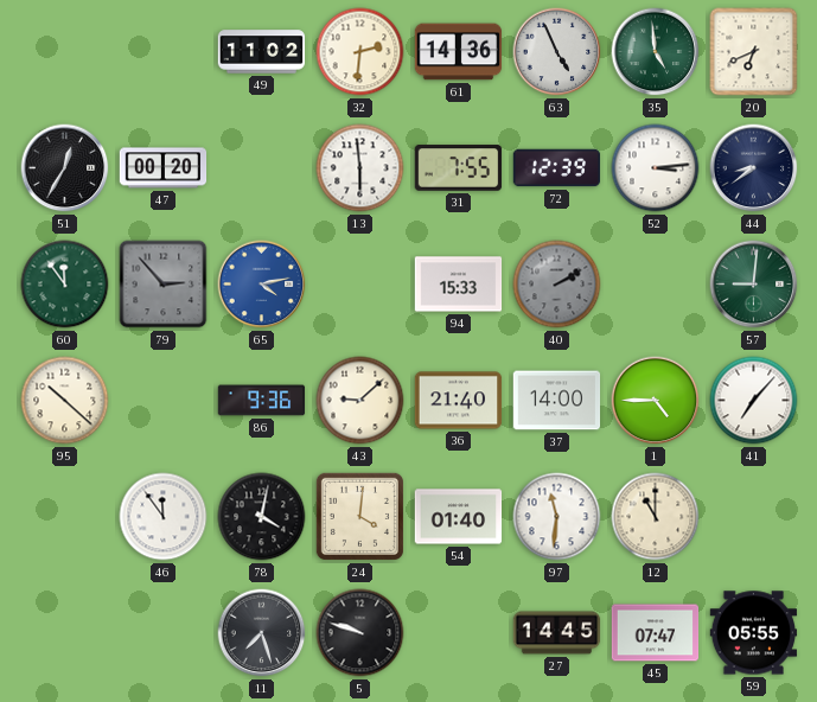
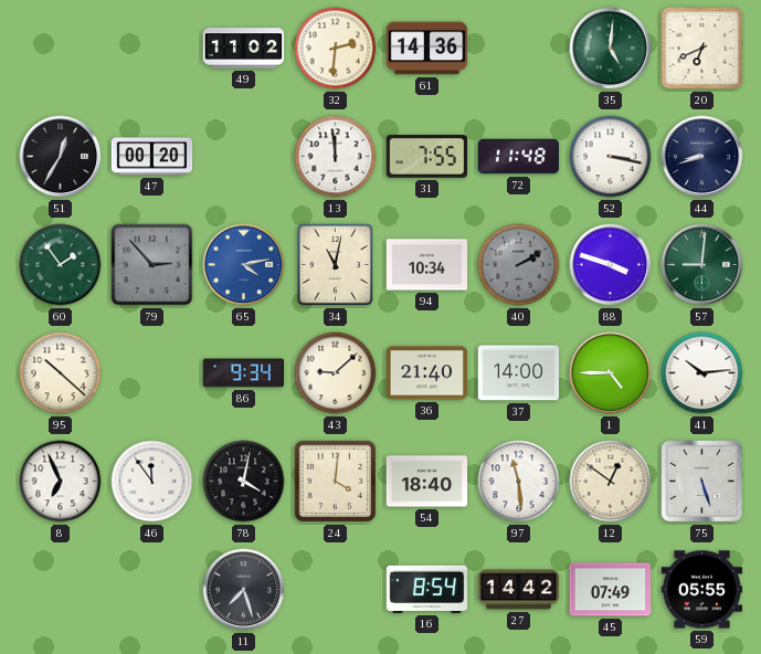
63: 4:56 -> none (557, 52)
35: 4:59 -> 5:01 (611, 49)
13: 5:59 -> 11:59 (336, 157)
72: 12:39 -> 11:48 (519, 157)
52: 3:14 -> 3:17 (611, 157)
44: 8:39 -> 8:42 (702, 157)
60: 11:54 -> 1:54 (61, 265)
34: none -> 11:02 (335, 264)
94: 15:33 -> 10:34 (427, 265)
88: none -> 3:48 (611, 265)
86: 9:36 -> 9:34 (244, 373)
41: 7:07 -> 10:14 (702, 373)
8: none -> 6:56 (61, 482)
54: 01:40 -> 18:40 (427, 482)
97: 11:31 -> 11:29 (519, 482)
12: 11:00 -> 12:51 (611, 482)
75: none -> 5:27 (701, 481)
5: 9:48 -> none (360, 633)
16: none -> 8:54 (427, 589)
27: 14:45 -> 14:42 (519, 590)
45: 07:47 -> 07:49 (611, 590)
